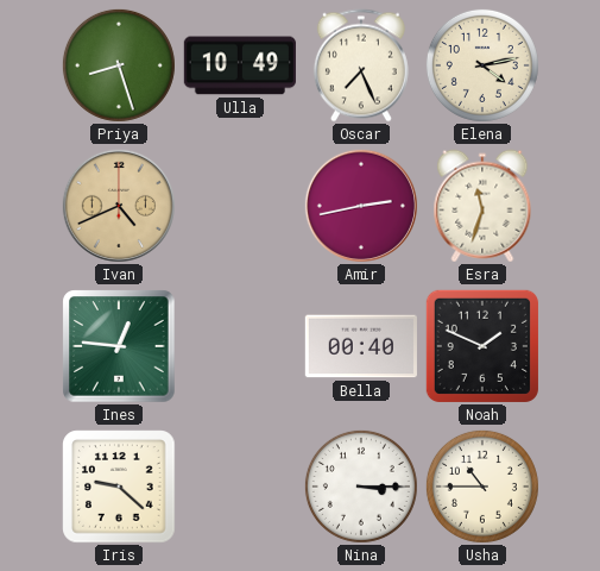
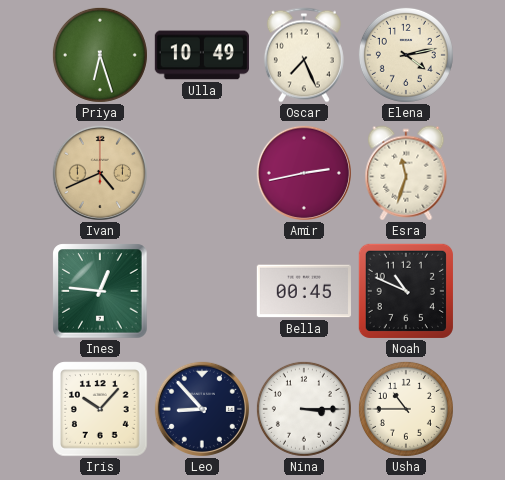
Priya: 8:27 -> 6:27 (100, 55)
Bella: 00:40 -> 00:45 (304, 291)
Noah: 1:49 -> 10:49 (406, 291)
Iris: 9:22 -> 10:07 (100, 409)
Leo: none -> 8:53 (202, 409)
